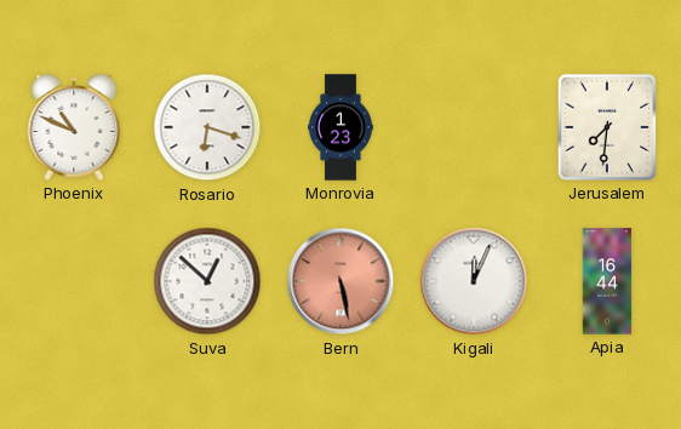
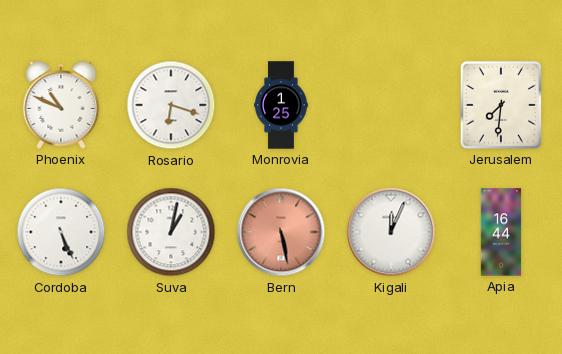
Monrovia: 1:23 -> 1:25 (281, 105)
Cordoba: none -> 5:26 (61, 232)
Suva: 12:52 -> 1:02 (171, 232)
